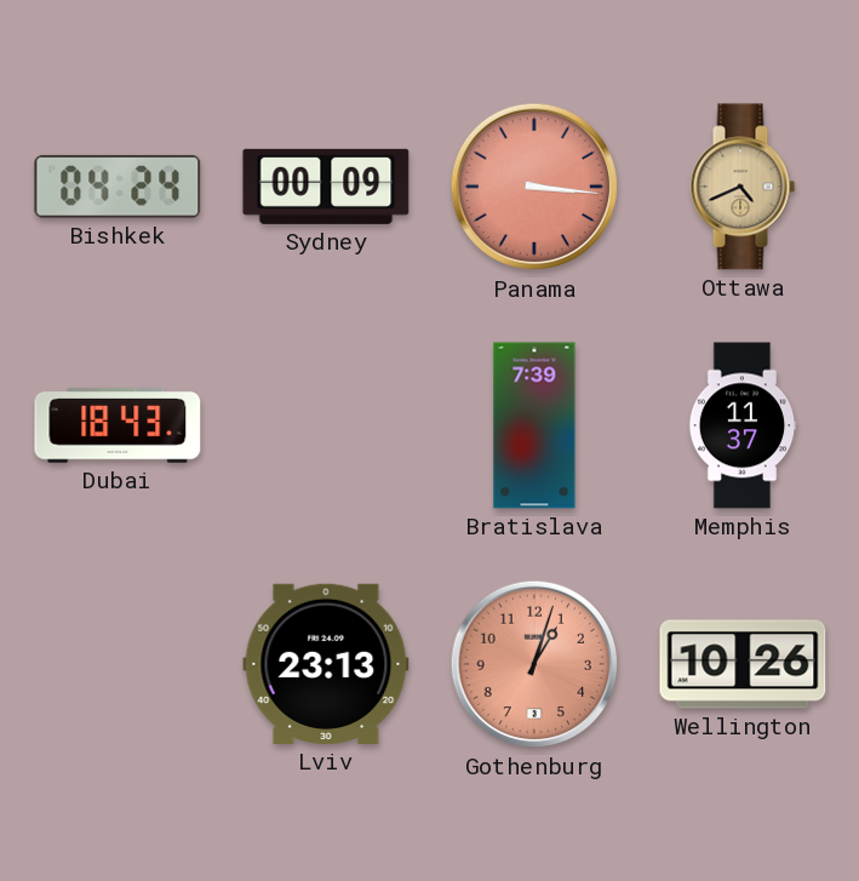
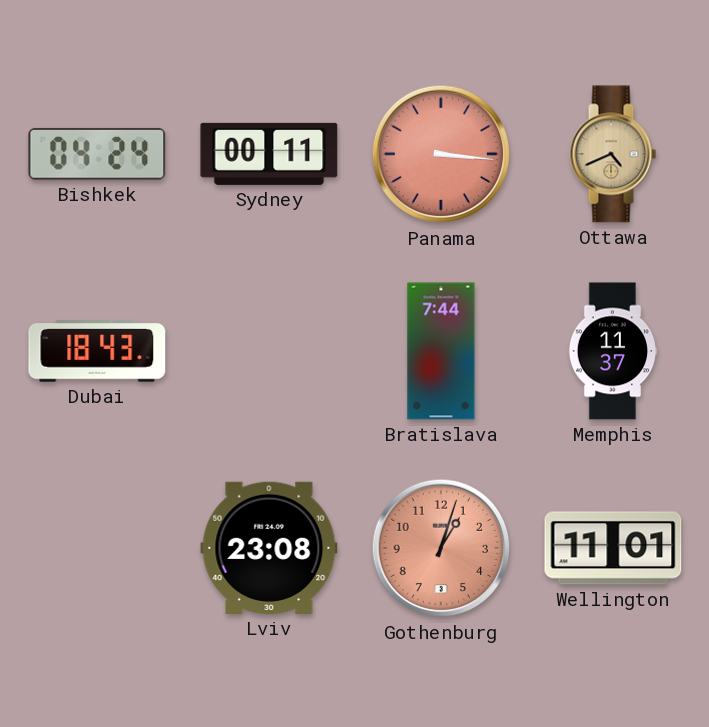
Sydney: 00:09 -> 00:11 (269, 154)
Bratislava: 7:39 -> 7:44 (441, 351)
Lviv: 23:13 -> 23:08 (269, 548)
Wellington: 10:26 -> 11:01 (613, 548)
